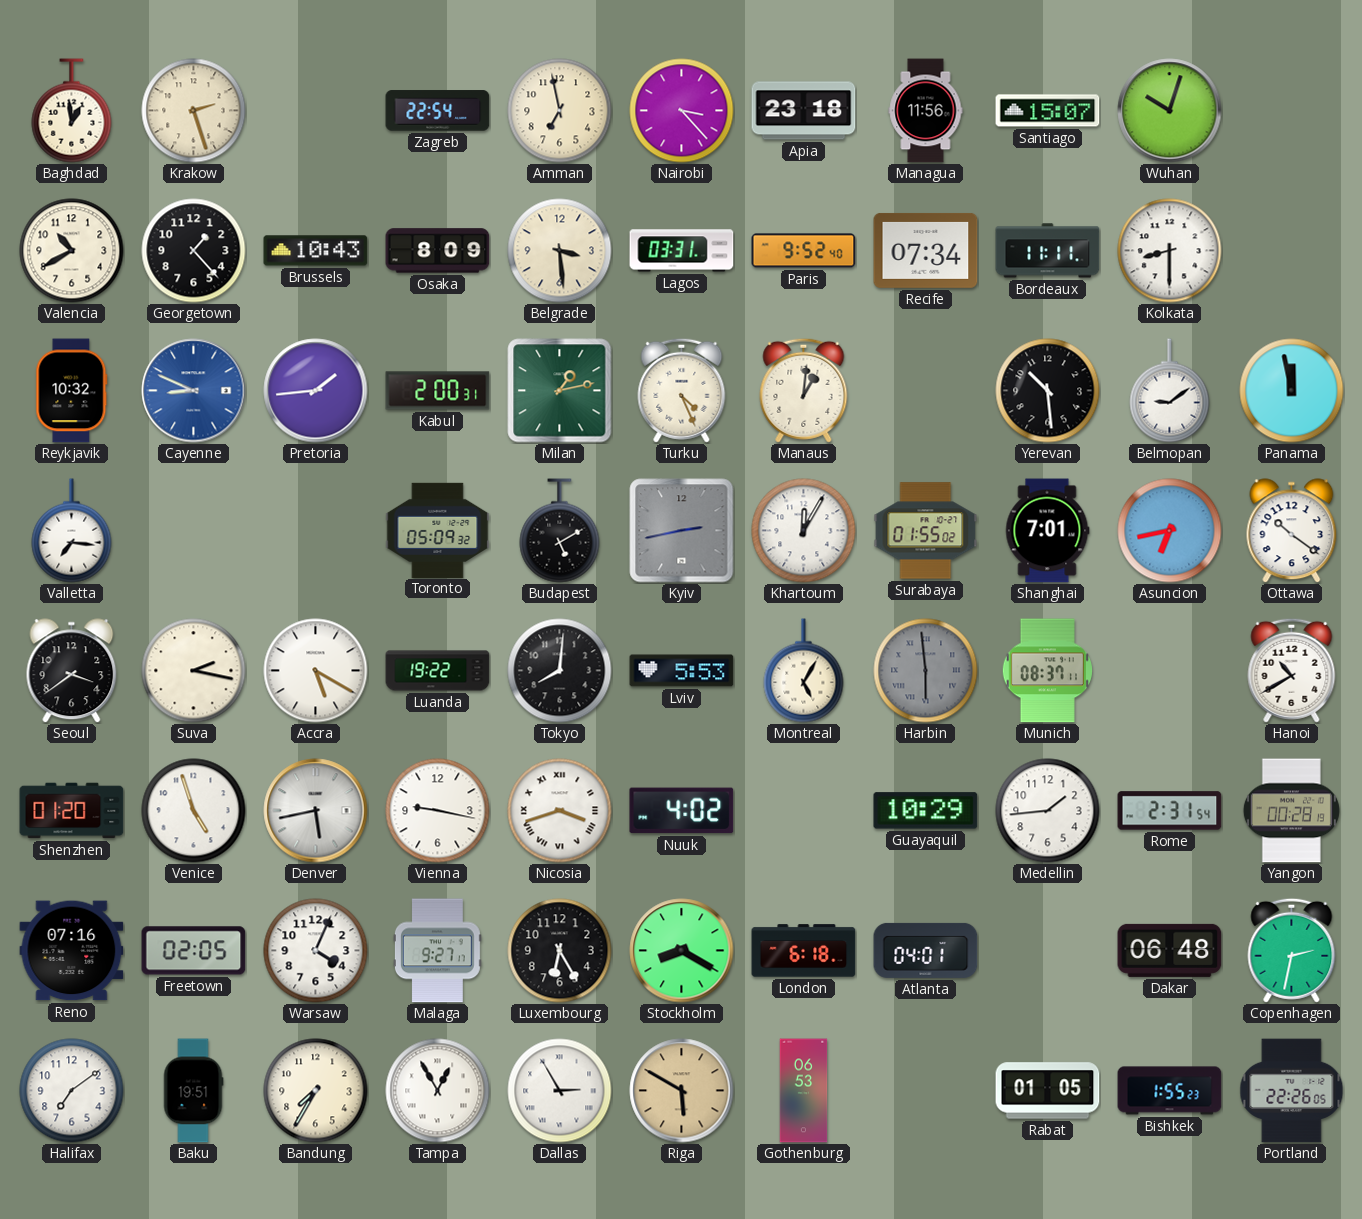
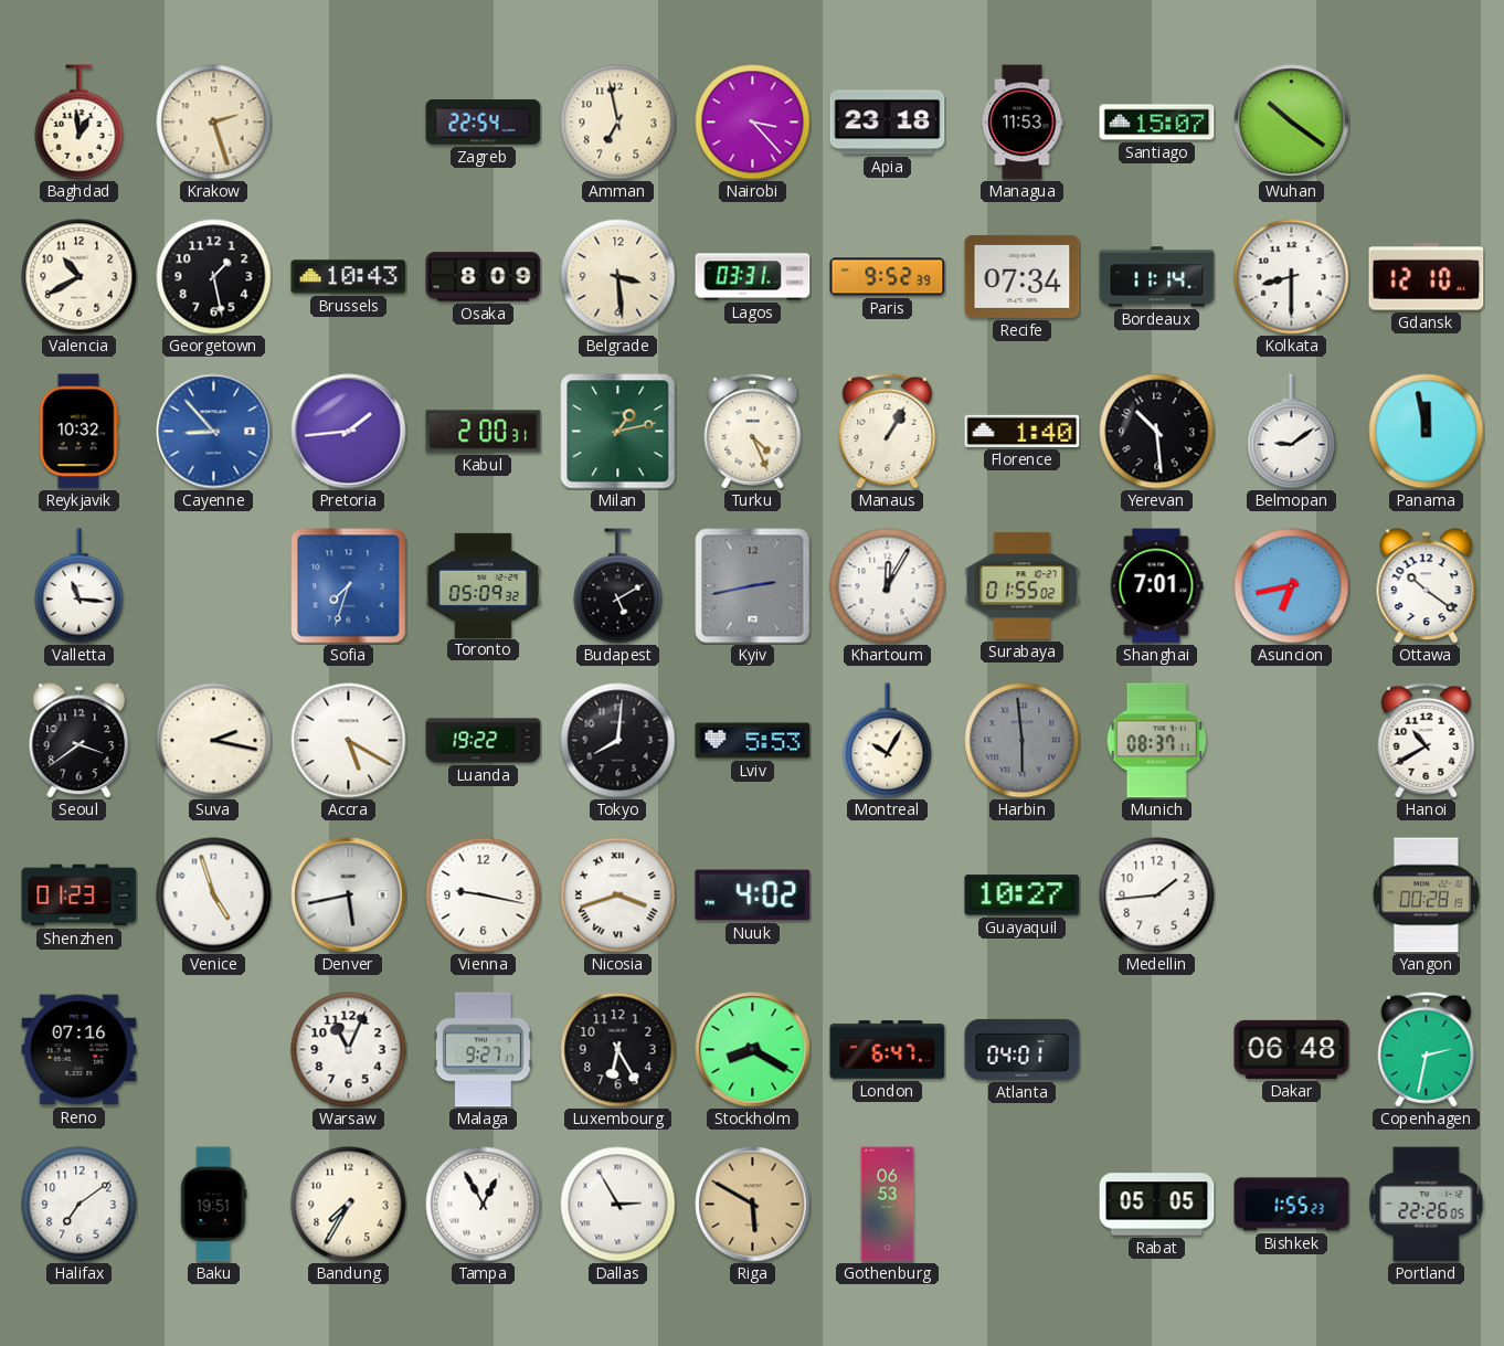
Managua: 11:56 -> 11:53 (1023, 123)
Wuhan: 10:03 -> 10:21 (1292, 123)
Georgetown: 1:23 -> 1:28 (214, 277)
Paris: 9:52:40 -> 9:52:39 (888, 277)
Bordeaux: 11:11 -> 11:14 (1157, 277)
Gdansk: none -> 12:10 (1427, 277)
Cayenne: 8:49 -> 8:53 (214, 432)
Manaus: 1:01 -> 1:05 (888, 431)
Florence: none -> 1:40 (1023, 431)
Valletta: 7:16 -> 11:16 (80, 586)
Sofia: none -> 7:33 (349, 586)
Montreal: 5:05 -> 10:05 (888, 741)
Shenzhen: 01:20 -> 01:23 (80, 895)
Guayaquil: 10:29 -> 10:27 (1023, 895)
Rome: 2:31 -> none (1170, 811)
Freetown: 02:05 -> none (194, 951)
Warsaw: 4:04 -> 11:04 (349, 1050)
London: 6:18 -> 6:47 (888, 1050)
Rabat: 01:05 -> 05:05 (1157, 1205)
